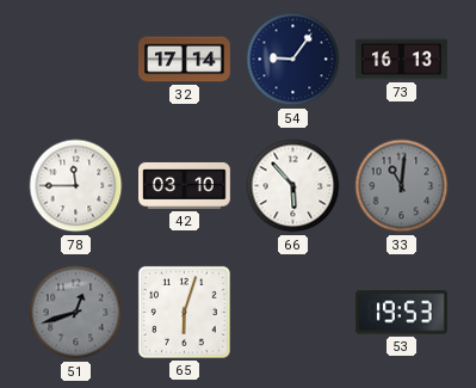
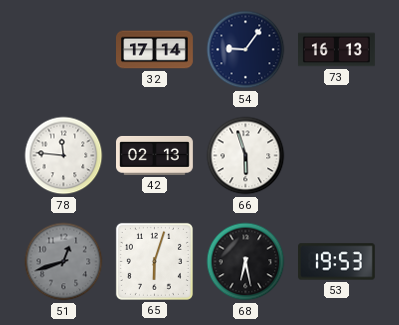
78: 11:45 -> 11:46 (64, 156)
42: 03:10 -> 02:13 (155, 156)
66: 5:53 -> 5:57 (246, 156)
33: 11:01 -> none (402, 186)
68: none -> 6:28 (246, 262)
